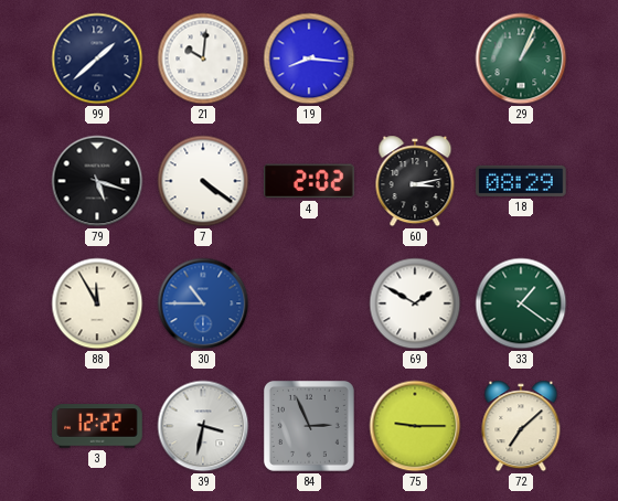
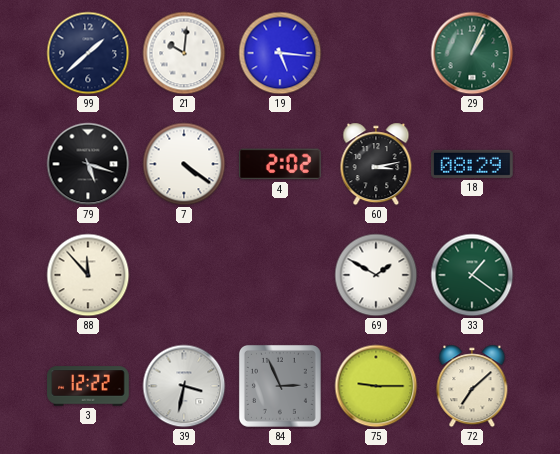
19: 8:16 -> 5:16 (280, 53)
88: 11:55 -> 11:53 (88, 275)
30: 10:45 -> none (203, 303)
